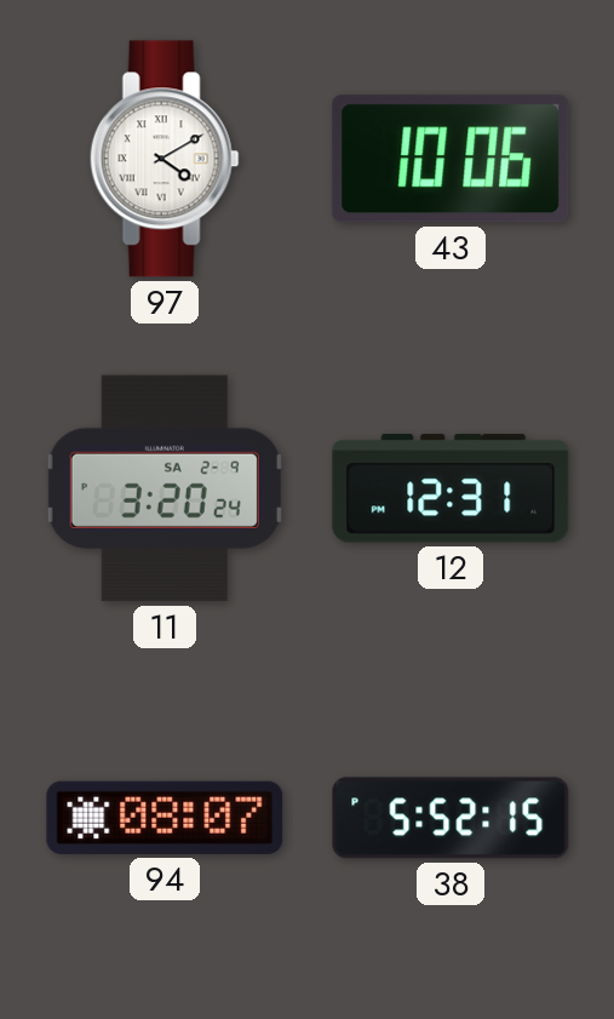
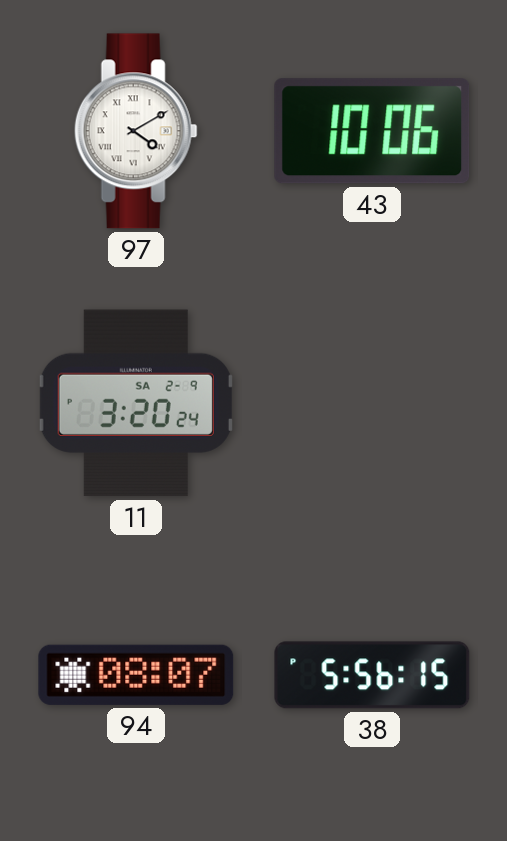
12: 12:31 -> none (451, 488)
38: 5:52 -> 5:56 (372, 675)
